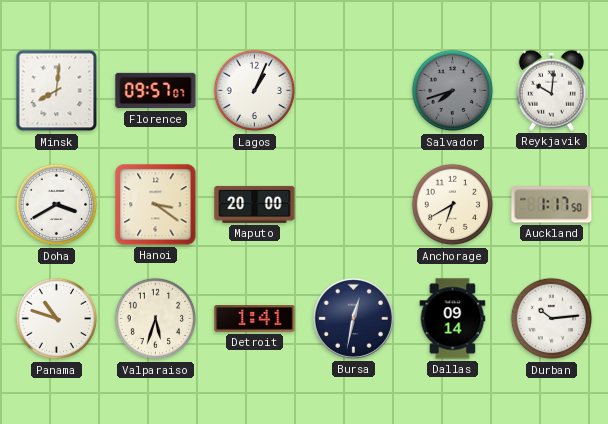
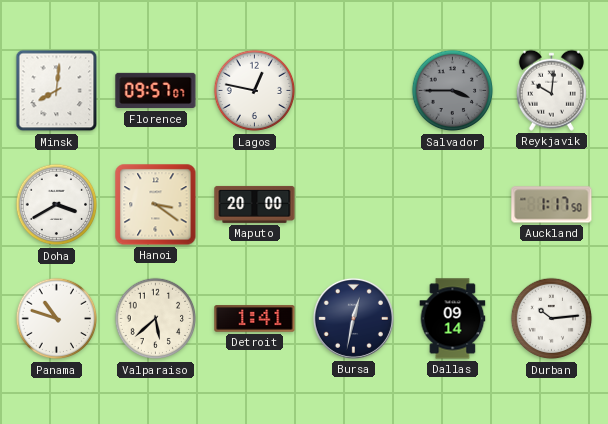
Lagos: 1:04 -> 12:47 (255, 91)
Salvador: 7:42 -> 3:45 (453, 91)
Anchorage: 6:40 -> none (453, 205)
Valparaiso: 5:33 -> 5:38 (156, 319)
